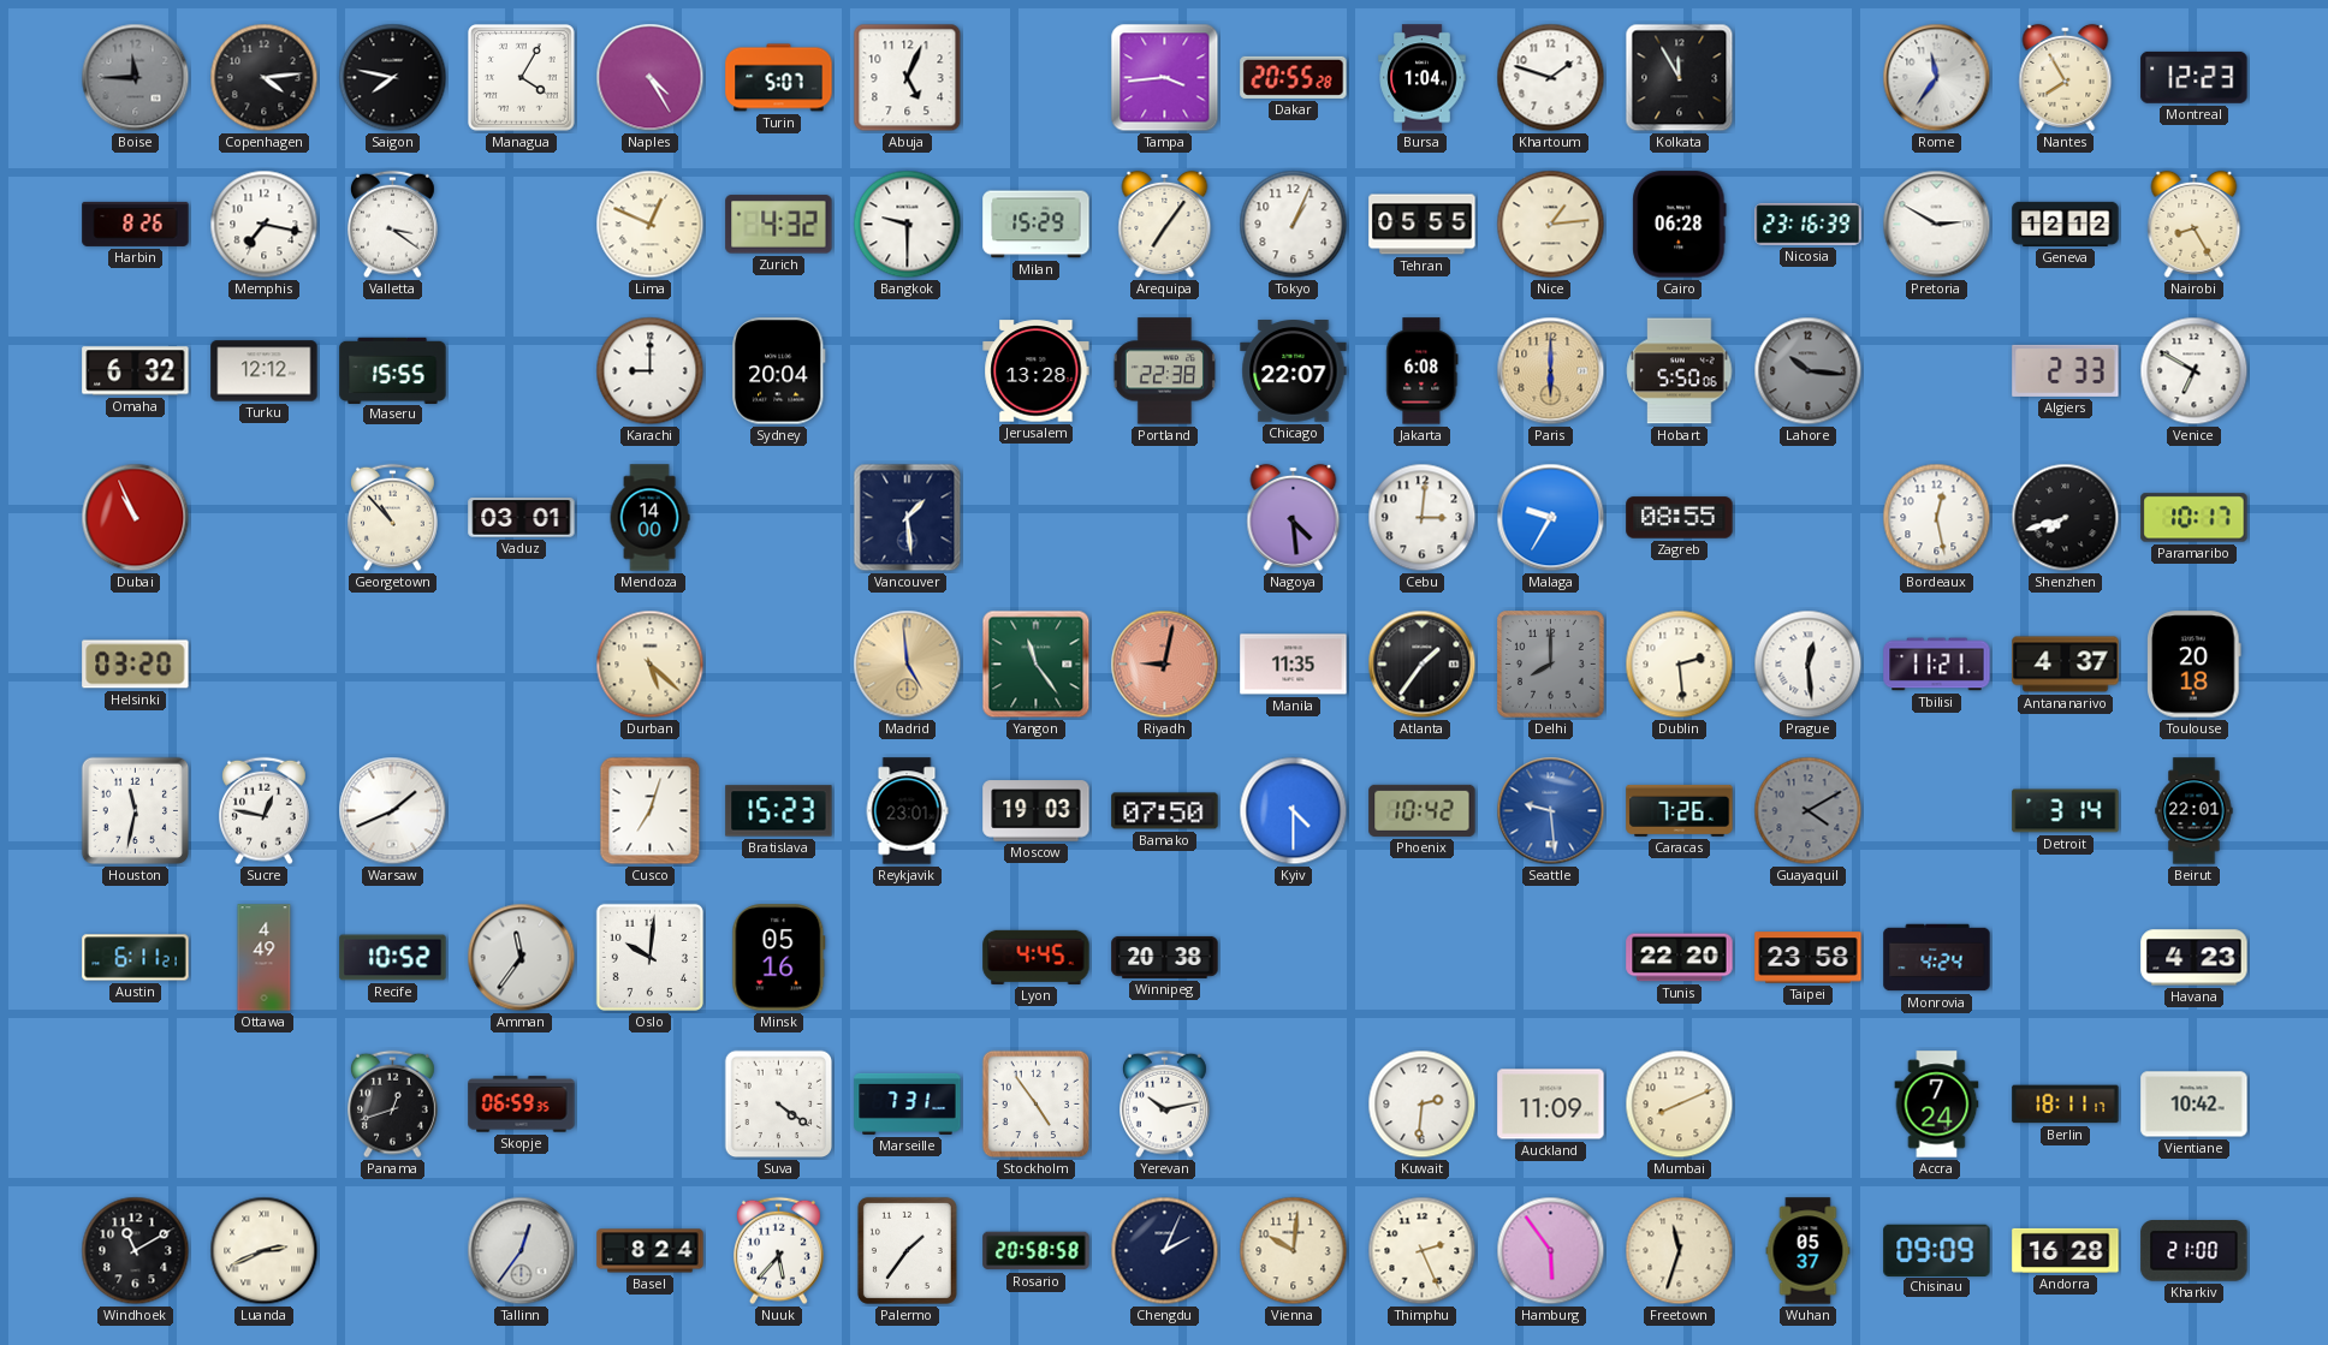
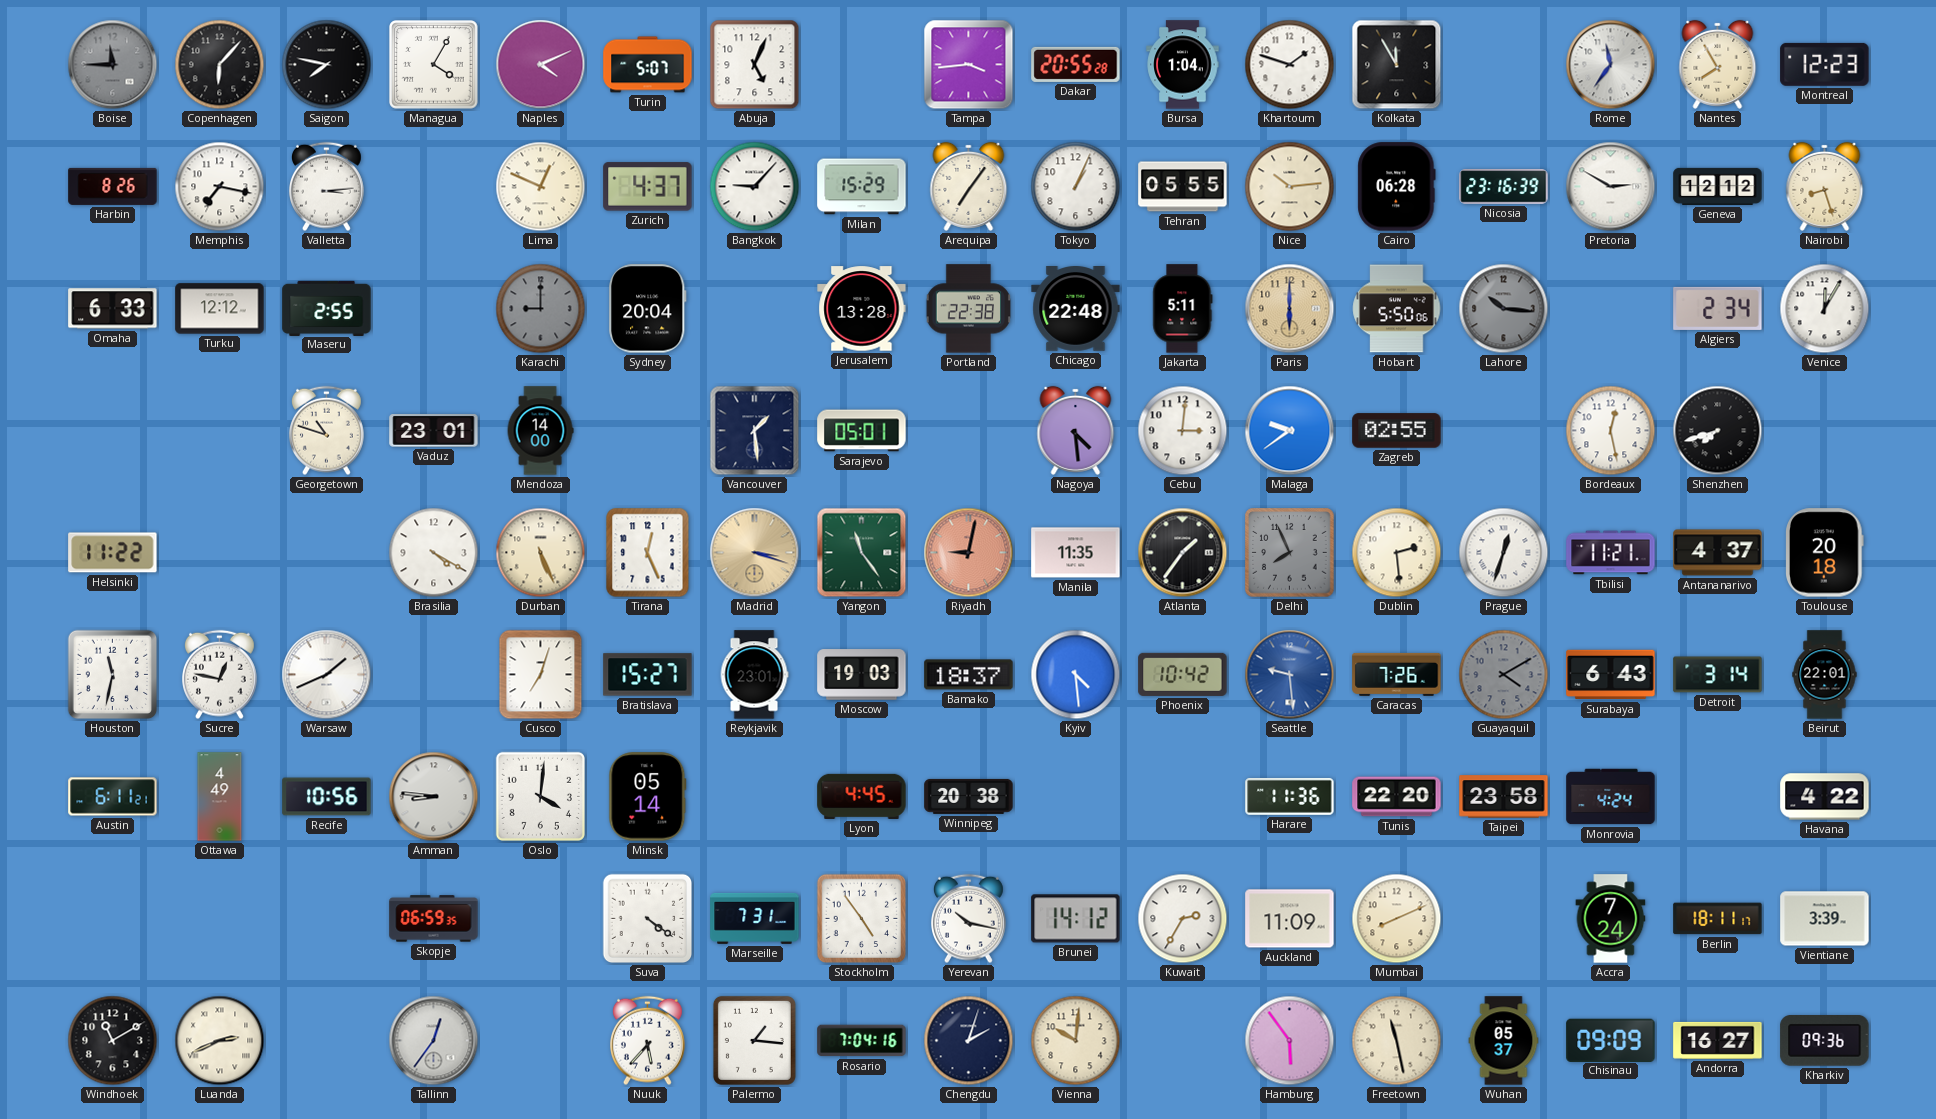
Copenhagen: 4:14 -> 6:07 (220, 65)
Naples: 4:25 -> 4:11 (541, 65)
Valletta: 3:21 -> 3:14 (327, 187)
Zurich: 4:32 -> 4:37 (648, 187)
Bangkok: 9:30 -> 9:07 (755, 187)
Nice: 1:14 -> 10:14 (1290, 187)
Nairobi: 8:25 -> 8:27 (1825, 186)
Omaha: 6:32 -> 6:33 (113, 309)
Maseru: 15:55 -> 2:55 (327, 308)
Karachi dial: white -> grey (541, 309)
Chicago: 22:07 -> 22:48 (1076, 309)
Jakarta: 6:08 -> 5:11 (1183, 309)
Algiers: 2:33 -> 2:34 (1718, 308)
Venice: 6:50 -> 12:05 (1825, 309)
Dubai: 10:56 -> none (136, 518)
Georgetown: 10:53 -> 10:48 (327, 431)
Vaduz: 03:01 -> 23:01 (434, 431)
Sarajevo: none -> 05:01 (862, 431)
Malaga: 9:35 -> 9:39 (1290, 431)
Zagreb: 08:55 -> 02:55 (1397, 431)
Paramaribo: 10:17 -> none (2195, 518)
Helsinki: 03:20 -> 11:22 (113, 553)
Brasilia: none -> 4:20 (434, 553)
Durban: 5:22 -> 5:26 (541, 553)
Tirana: none -> 12:26 (648, 553)
Madrid: 4:59 -> 3:18 (755, 553)
Delhi: 8:00 -> 7:56 (1290, 553)
Prague: 12:29 -> 12:33 (1504, 553)
Bratislava: 15:23 -> 15:27 (648, 675)
Bamako: 07:50 -> 18:37 (969, 675)
Kyiv: 4:30 -> 4:29 (1076, 675)
Surabaya: none -> 6:43 (1611, 675)
Recife: 10:52 -> 10:56 (327, 797)
Amman: 11:36 -> 8:46 (434, 797)
Oslo: 10:01 -> 4:01 (540, 796)
Minsk: 05:16 -> 05:14 (648, 797)
Harare: none -> 11:36 (1290, 796)
Havana: 4:23 -> 4:22 (1825, 797)
Panama: 12:42 -> none (393, 1105)
Yerevan: 10:13 -> 10:17 (969, 919)
Brunei: none -> 14:12 (1076, 919)
Kuwait: 2:31 -> 2:35 (1183, 919)
Vientiane: 10:42 -> 3:39 (1825, 919)
Basel: 8:24 -> none (651, 1251)
Palermo: 1:36 -> 1:16 (754, 1040)
Rosario: 20:58 -> 7:04 (862, 1041)
Chengdu: 2:04 -> 2:03 (969, 1041)
Thimphu: 2:26 -> none (1423, 1251)
Freetown: 11:33 -> 11:28 (1397, 1041)
Andorra: 16:28 -> 16:27 (1718, 1040)
Kharkiv: 21:00 -> 09:36 (1825, 1041)
